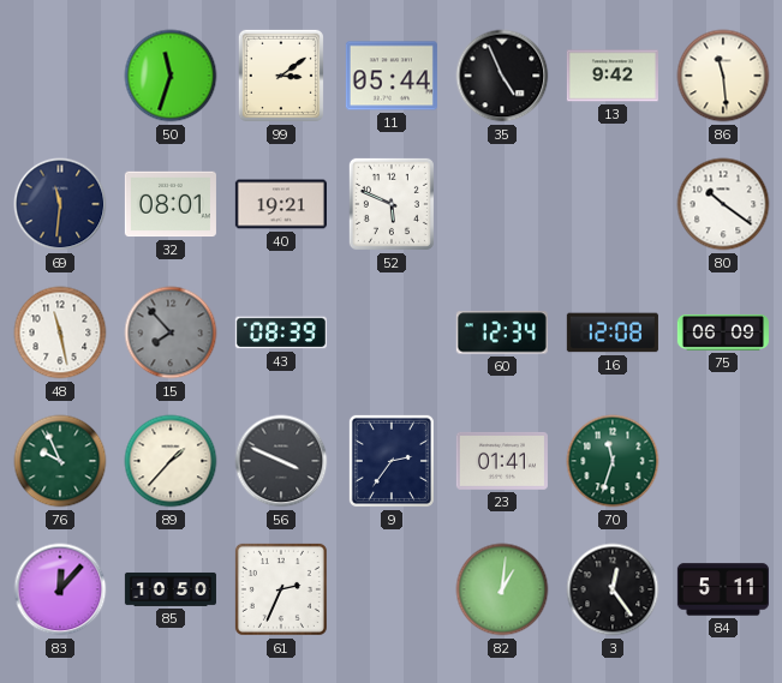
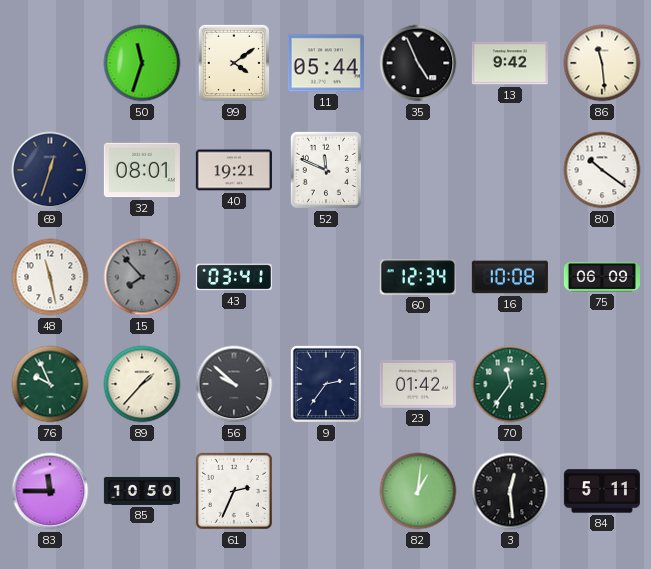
99: 3:09 -> 4:09 (234, 63)
69: 11:31 -> 12:33 (50, 170)
52: 5:49 -> 11:49 (326, 170)
43: 08:39 -> 03:41 (234, 277)
16: 12:08 -> 10:08 (510, 277)
56: 3:49 -> 9:52 (234, 384)
23: 01:41 -> 01:42 (418, 384)
70: 11:33 -> 11:36 (510, 384)
83: 12:07 -> 11:45 (50, 491)
3: 12:24 -> 12:29 (510, 491)
